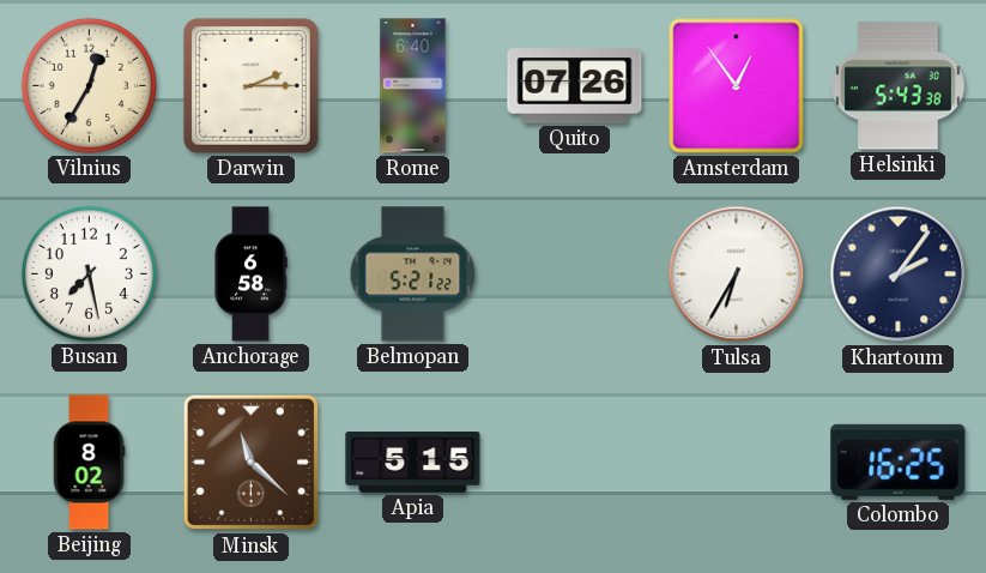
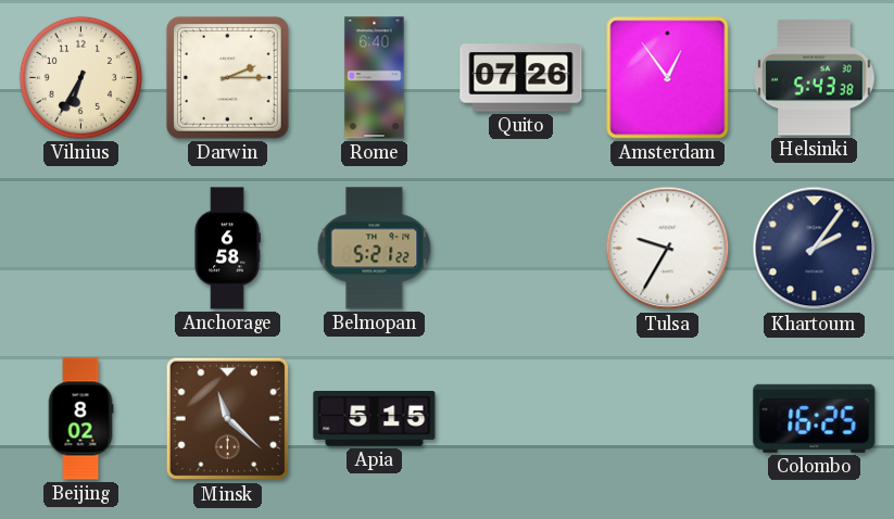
Vilnius: 12:35 -> 6:35 (80, 77)
Busan: 7:28 -> none (89, 273)
Tulsa: 6:35 -> 9:35 (668, 249)
